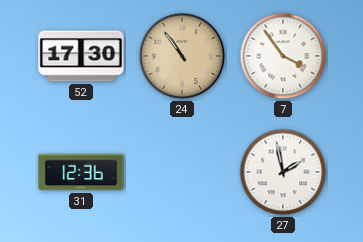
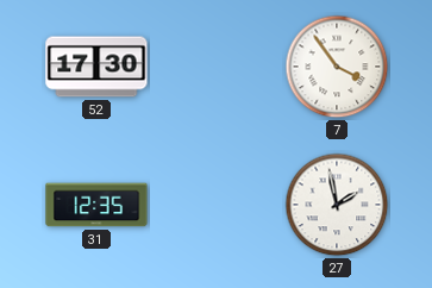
24: 10:54 -> none (182, 56)
31: 12:36 -> 12:35 (96, 205)
